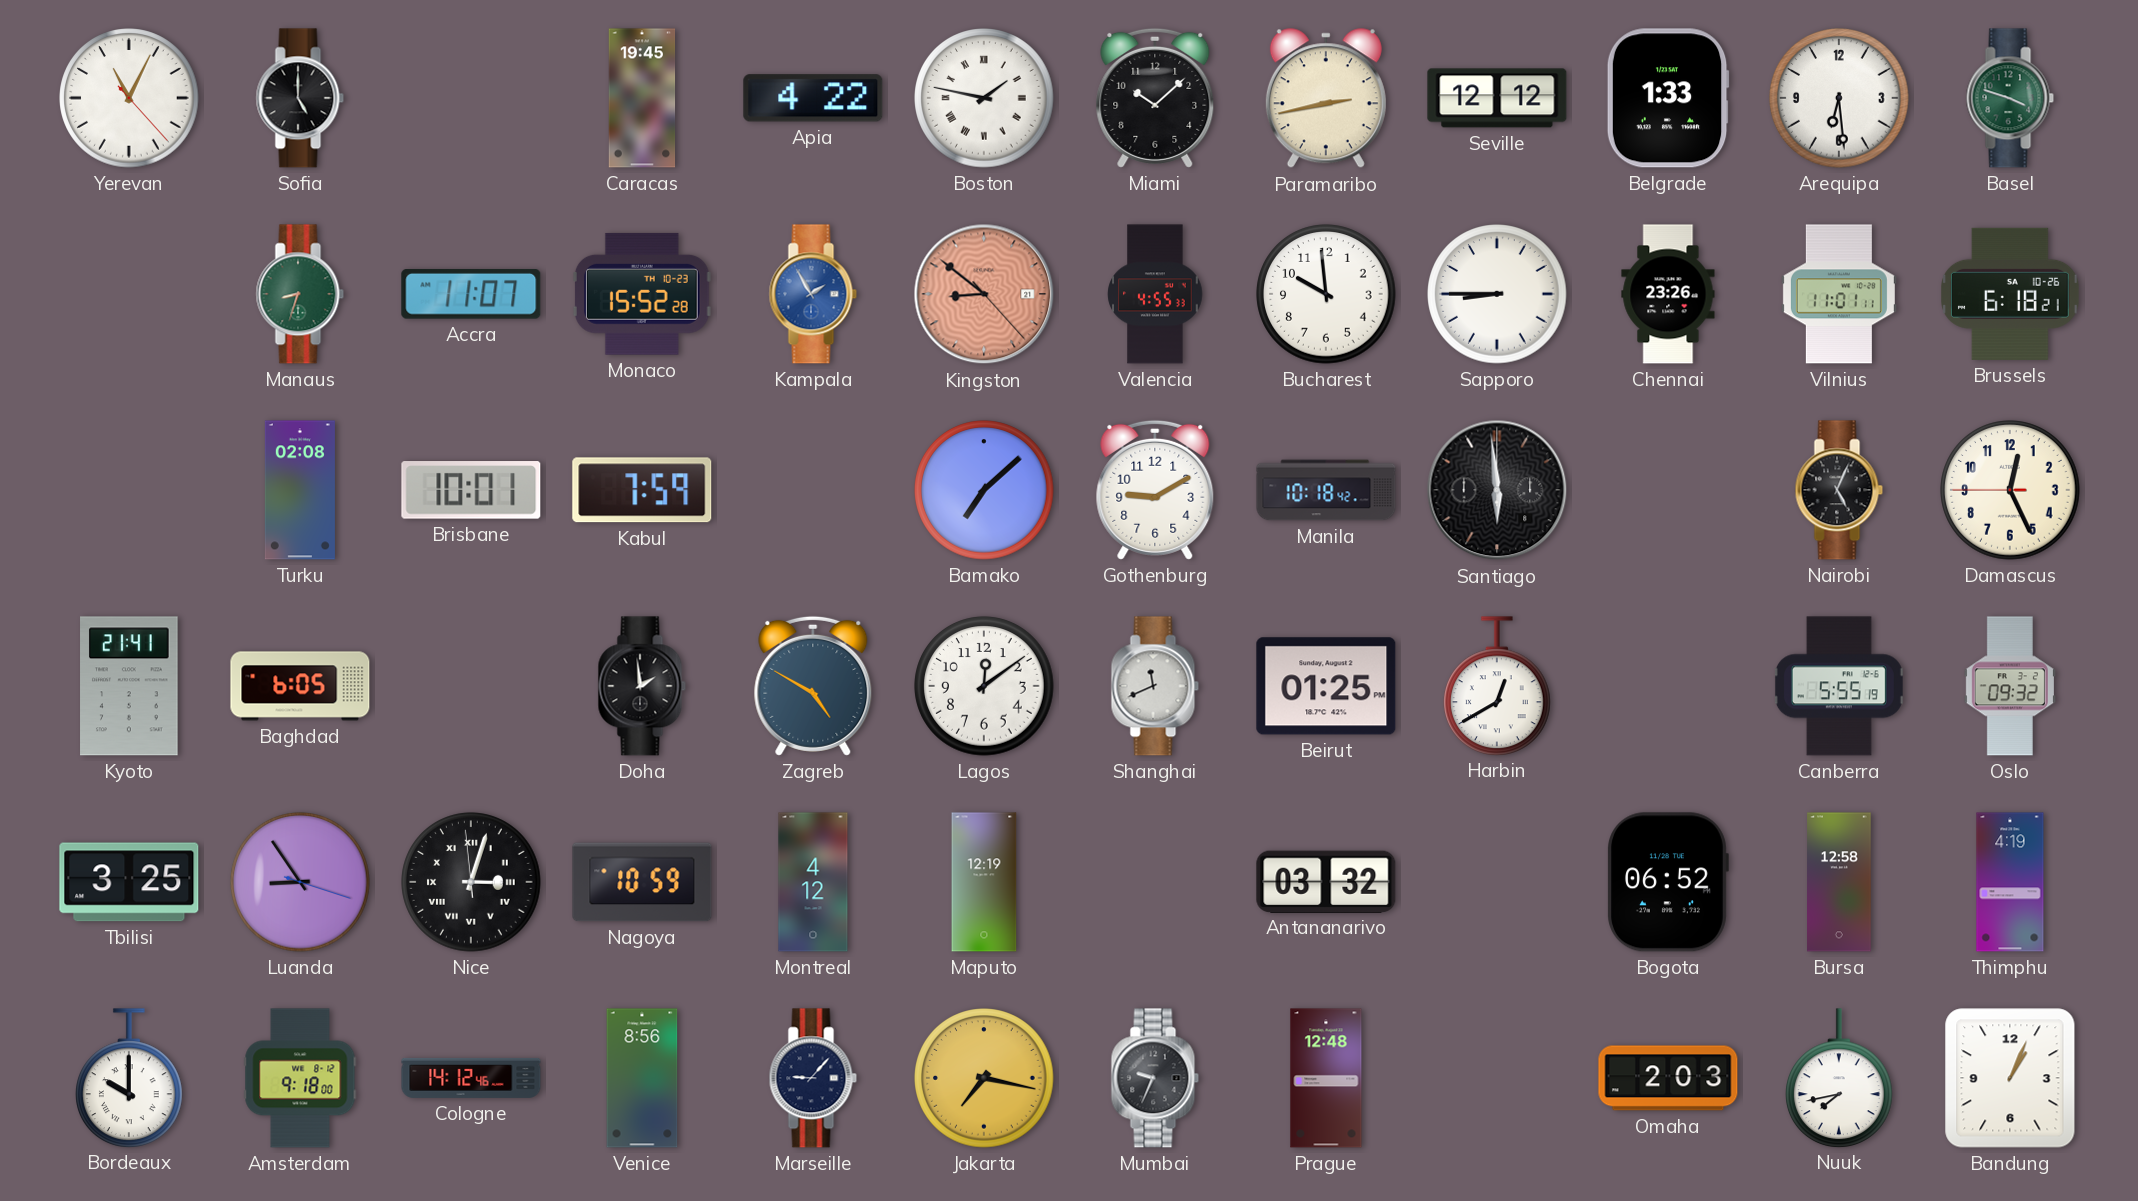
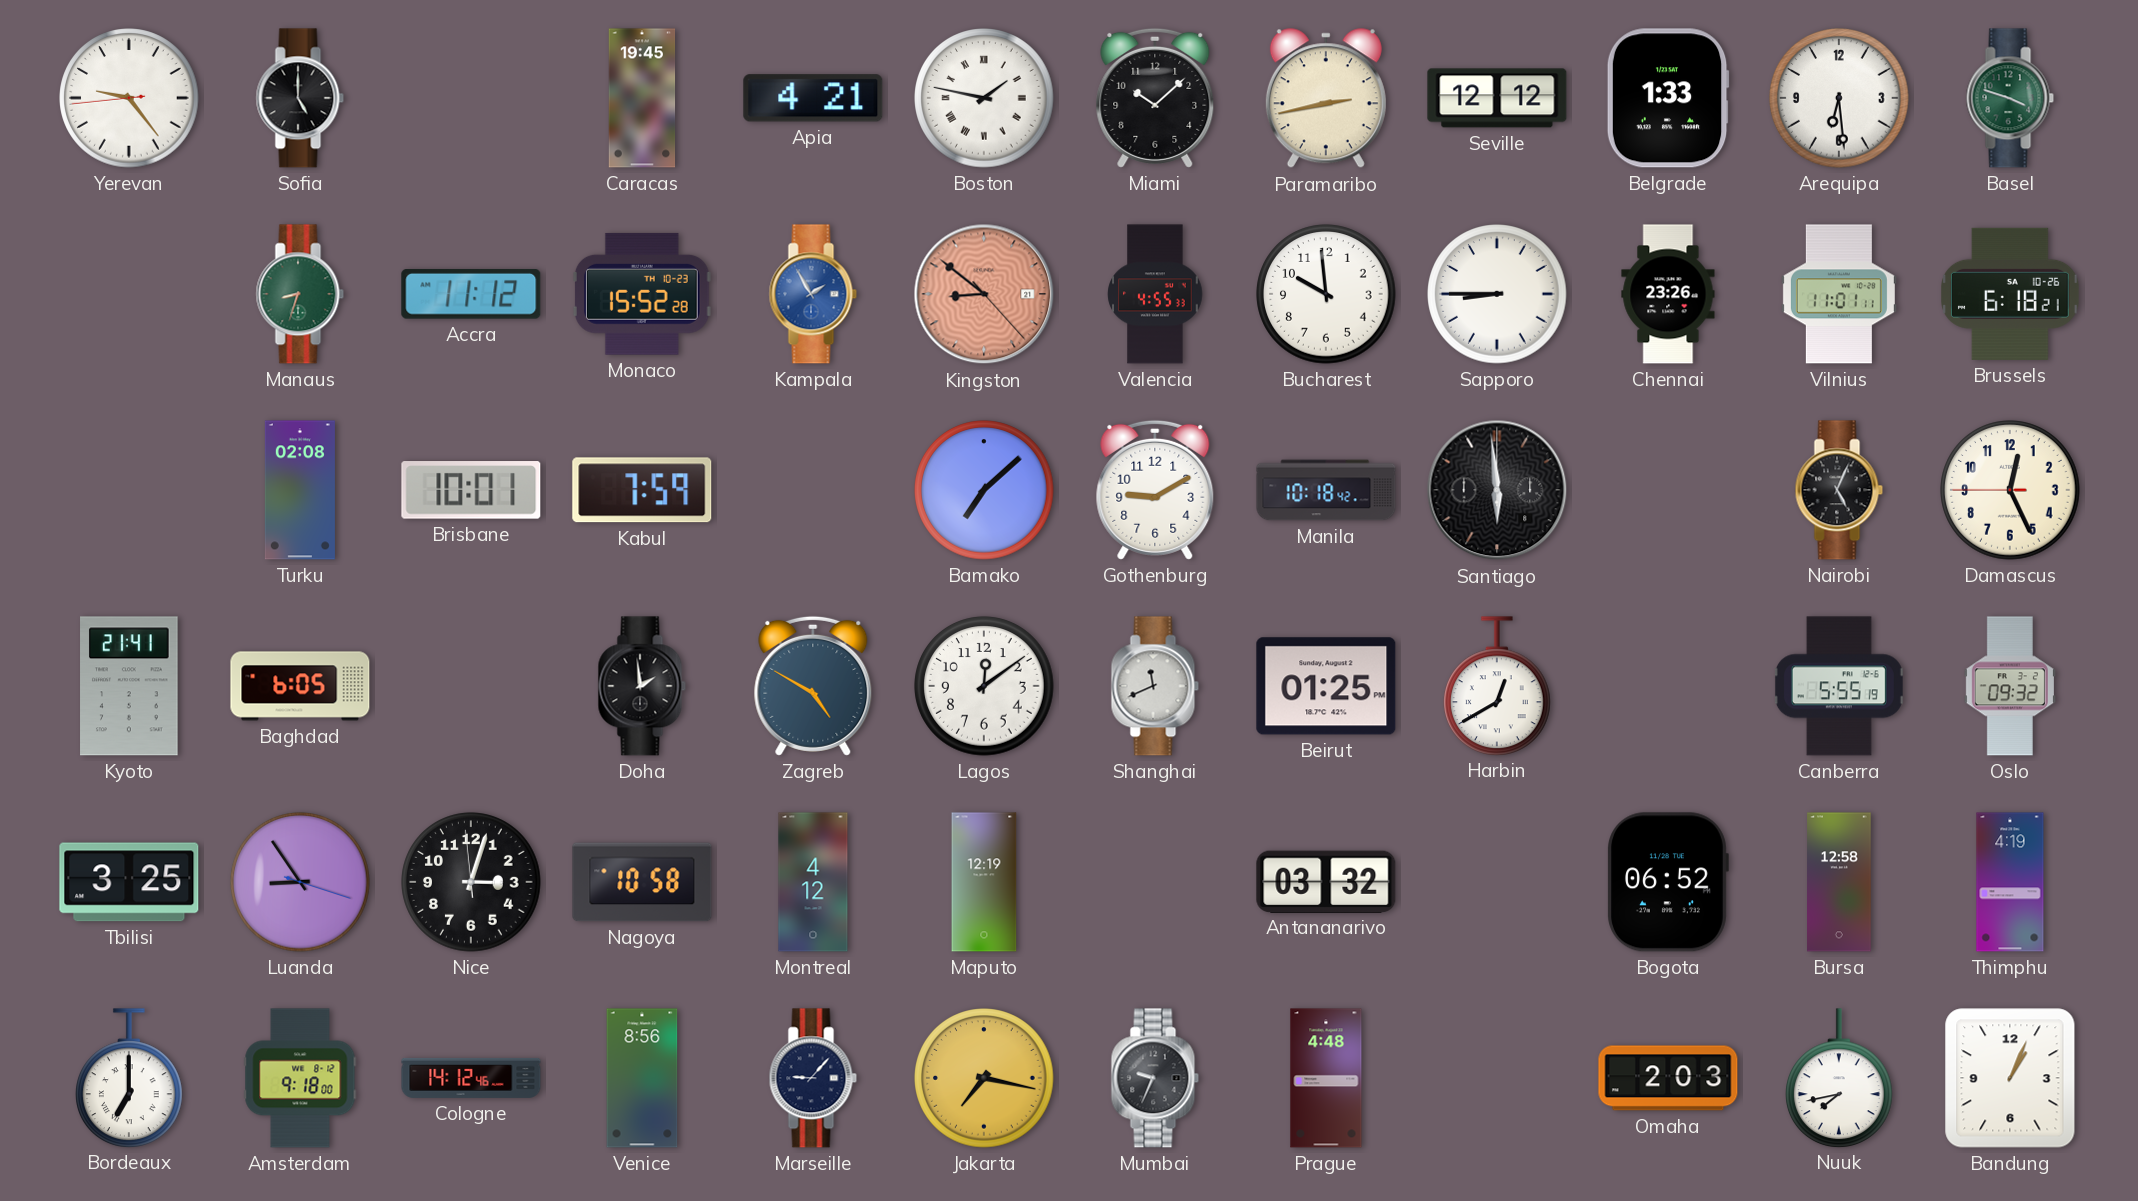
Yerevan: 11:04 -> 9:23 (129, 98)
Apia: 4:22 -> 4:21 (813, 98)
Accra: 11:07 -> 11:12 (471, 295)
Nice numerals: Roman -> Arabic (471, 882)
Nagoya: 10:59 -> 10:58 (642, 882)
Bordeaux: 10:00 -> 7:00 (130, 1078)
Prague: 12:48 -> 4:48 (1326, 1078)
